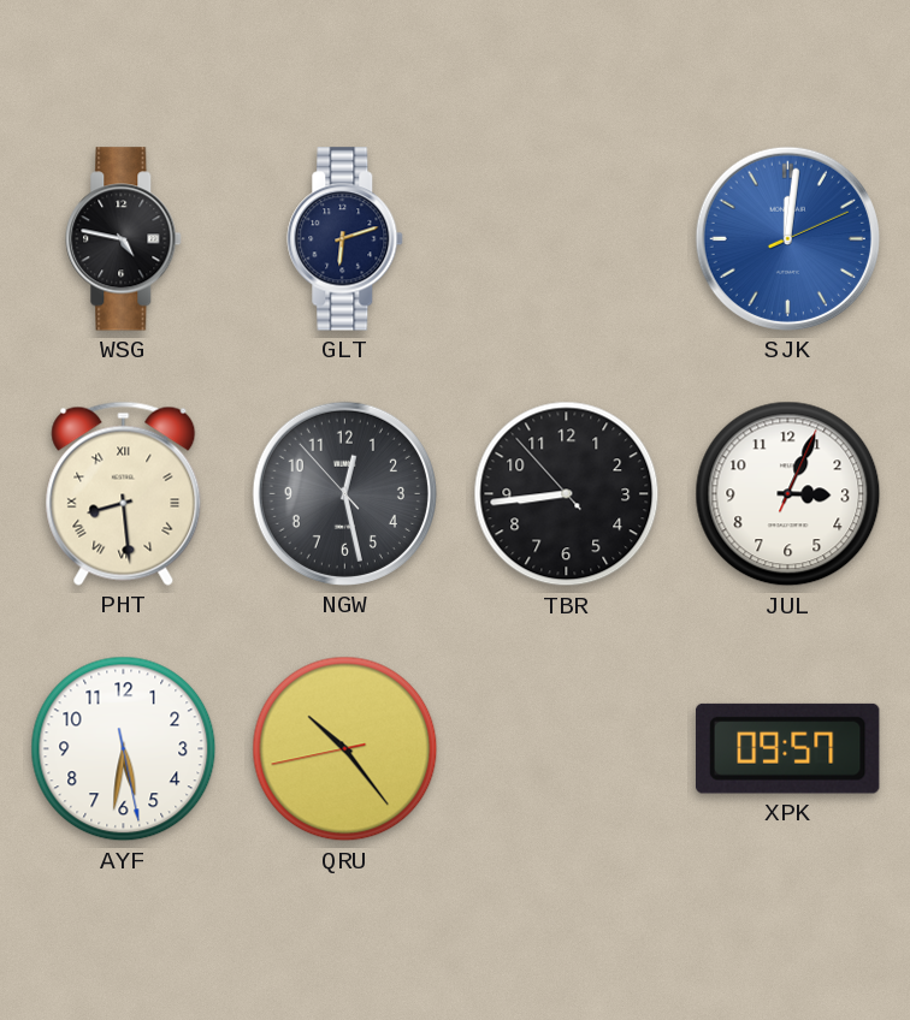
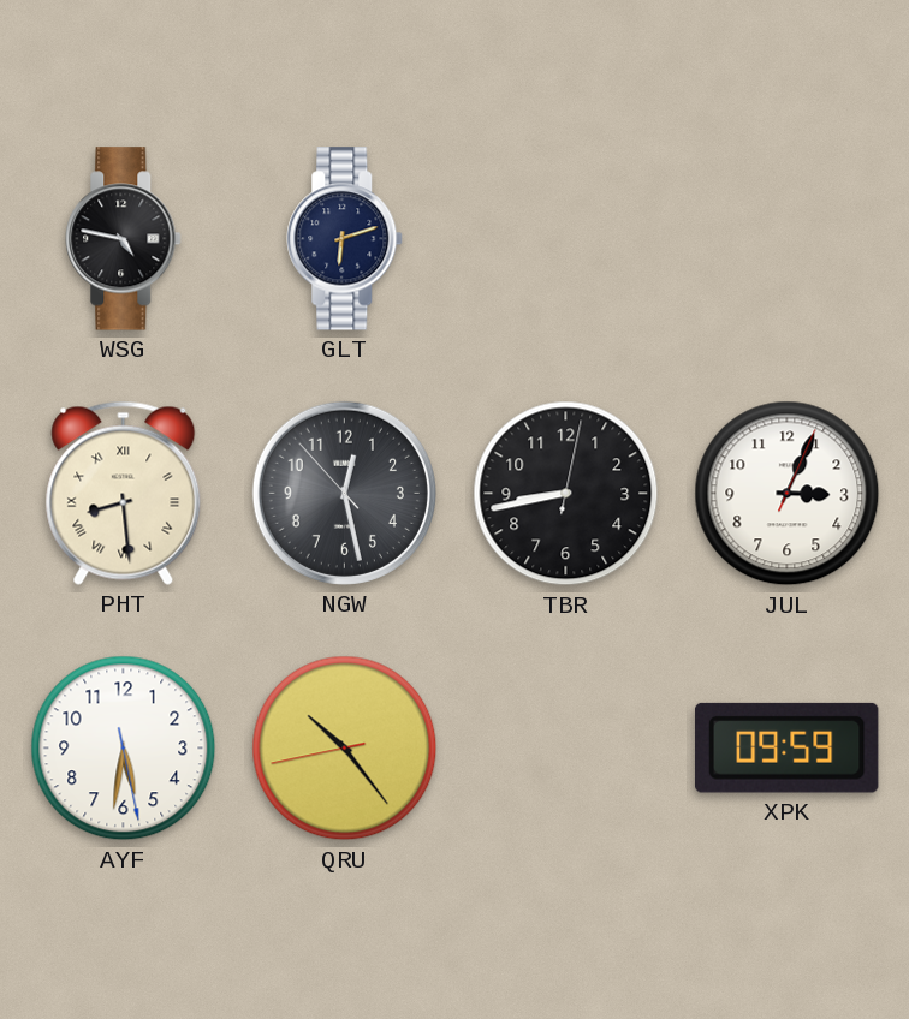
SJK: 12:01 -> none (787, 238)
TBR: 8:43:53 -> 8:43:02 (566, 494)
XPK: 09:57 -> 09:59 (788, 747)
